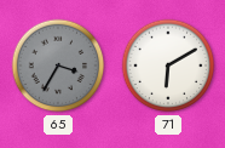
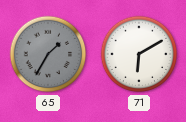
65: 3:35 -> 1:35 (48, 54)
